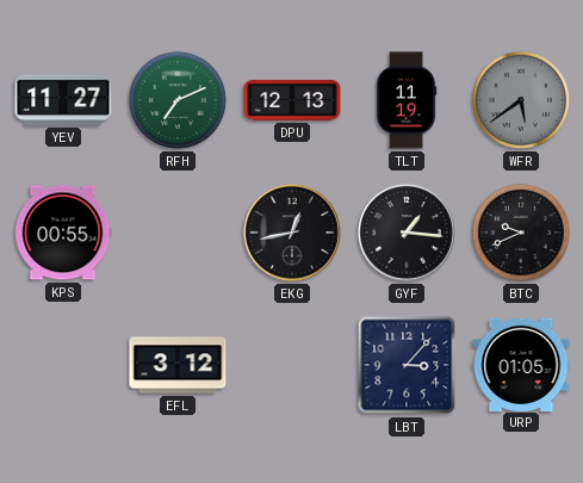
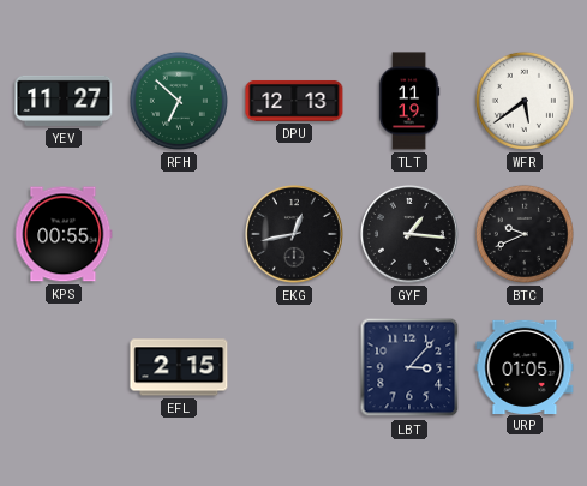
RFH: 7:11 -> 6:52 (179, 101)
WFR dial: grey -> white (525, 101)
EFL: 3:12 -> 2:15 (179, 367)
